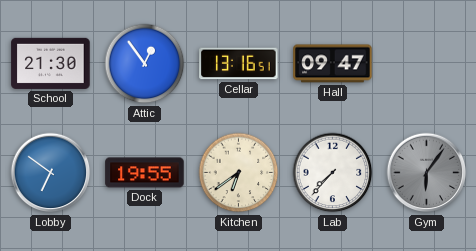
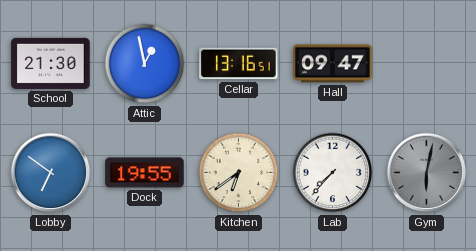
Attic: 12:54 -> 12:58 (145, 64)
Gym: 6:06 -> 6:02 (427, 173)
